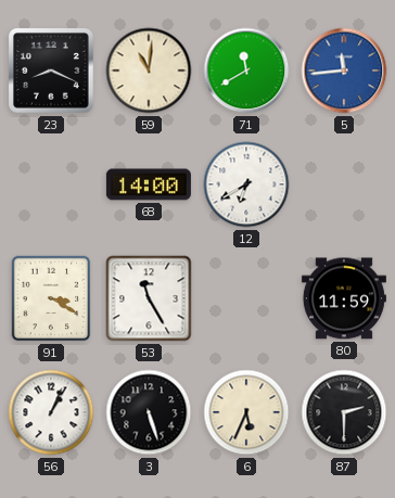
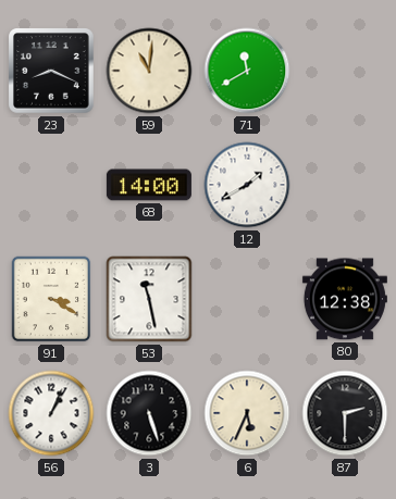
5: 11:44 -> none (344, 71)
12: 6:40 -> 1:40 (247, 185)
53: 11:25 -> 11:28 (149, 299)
80: 11:59 -> 12:38 (345, 299)
